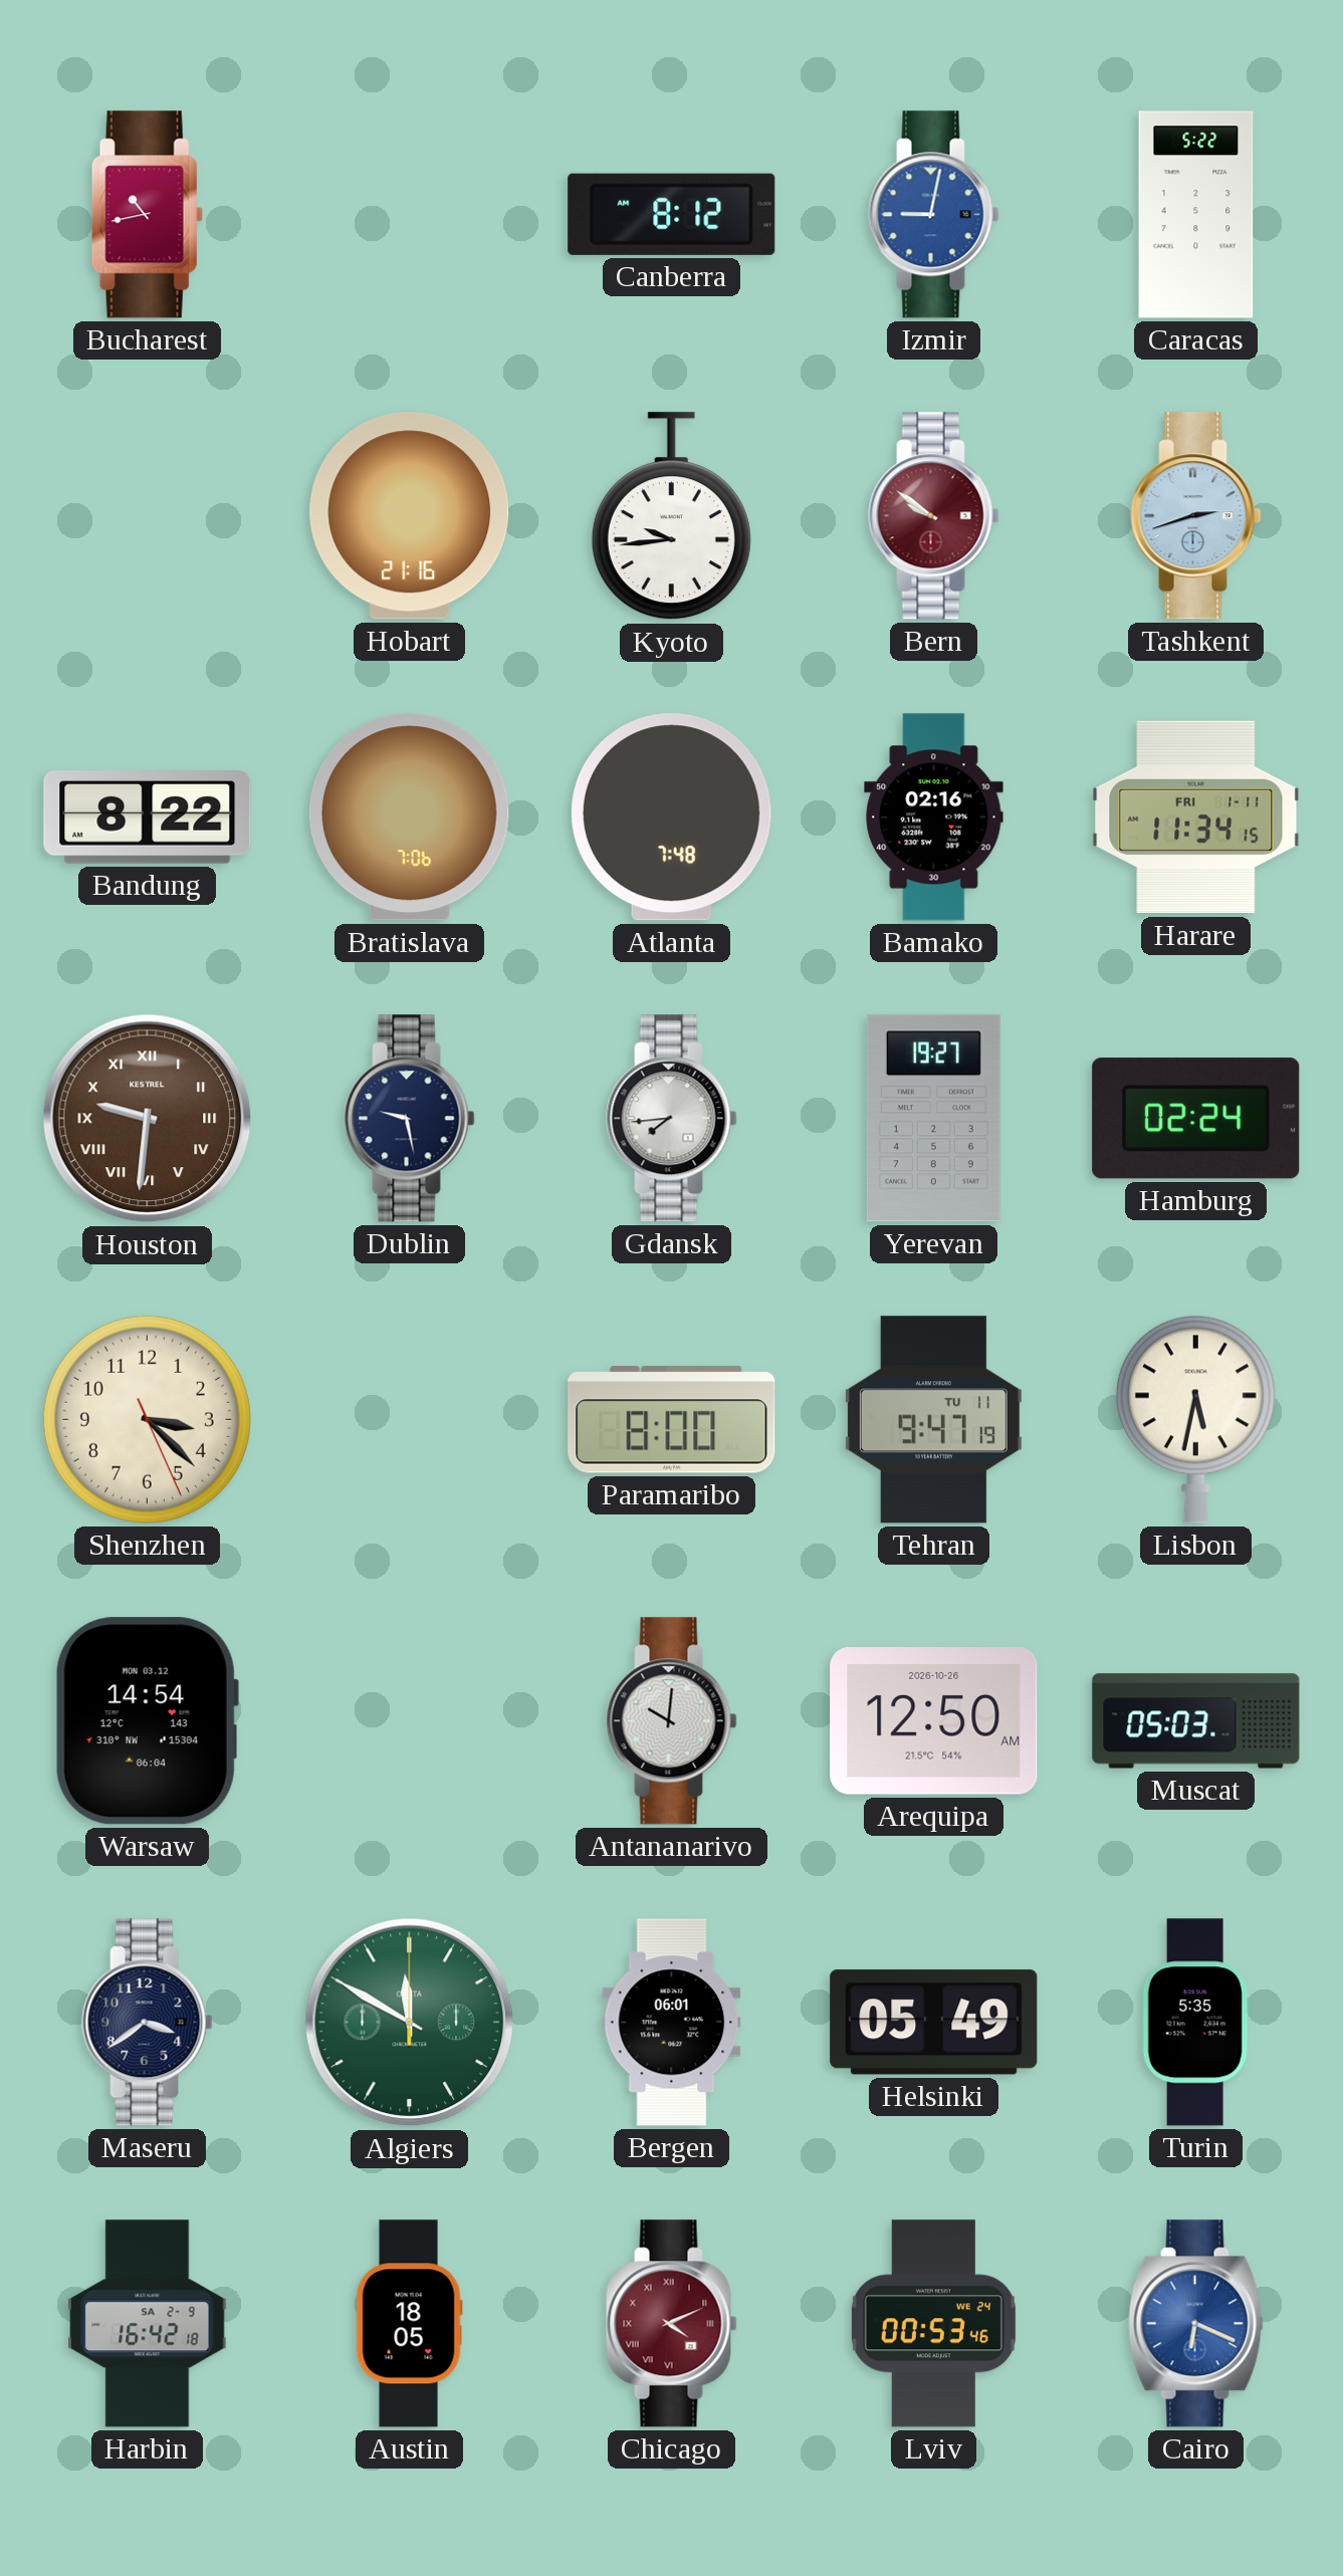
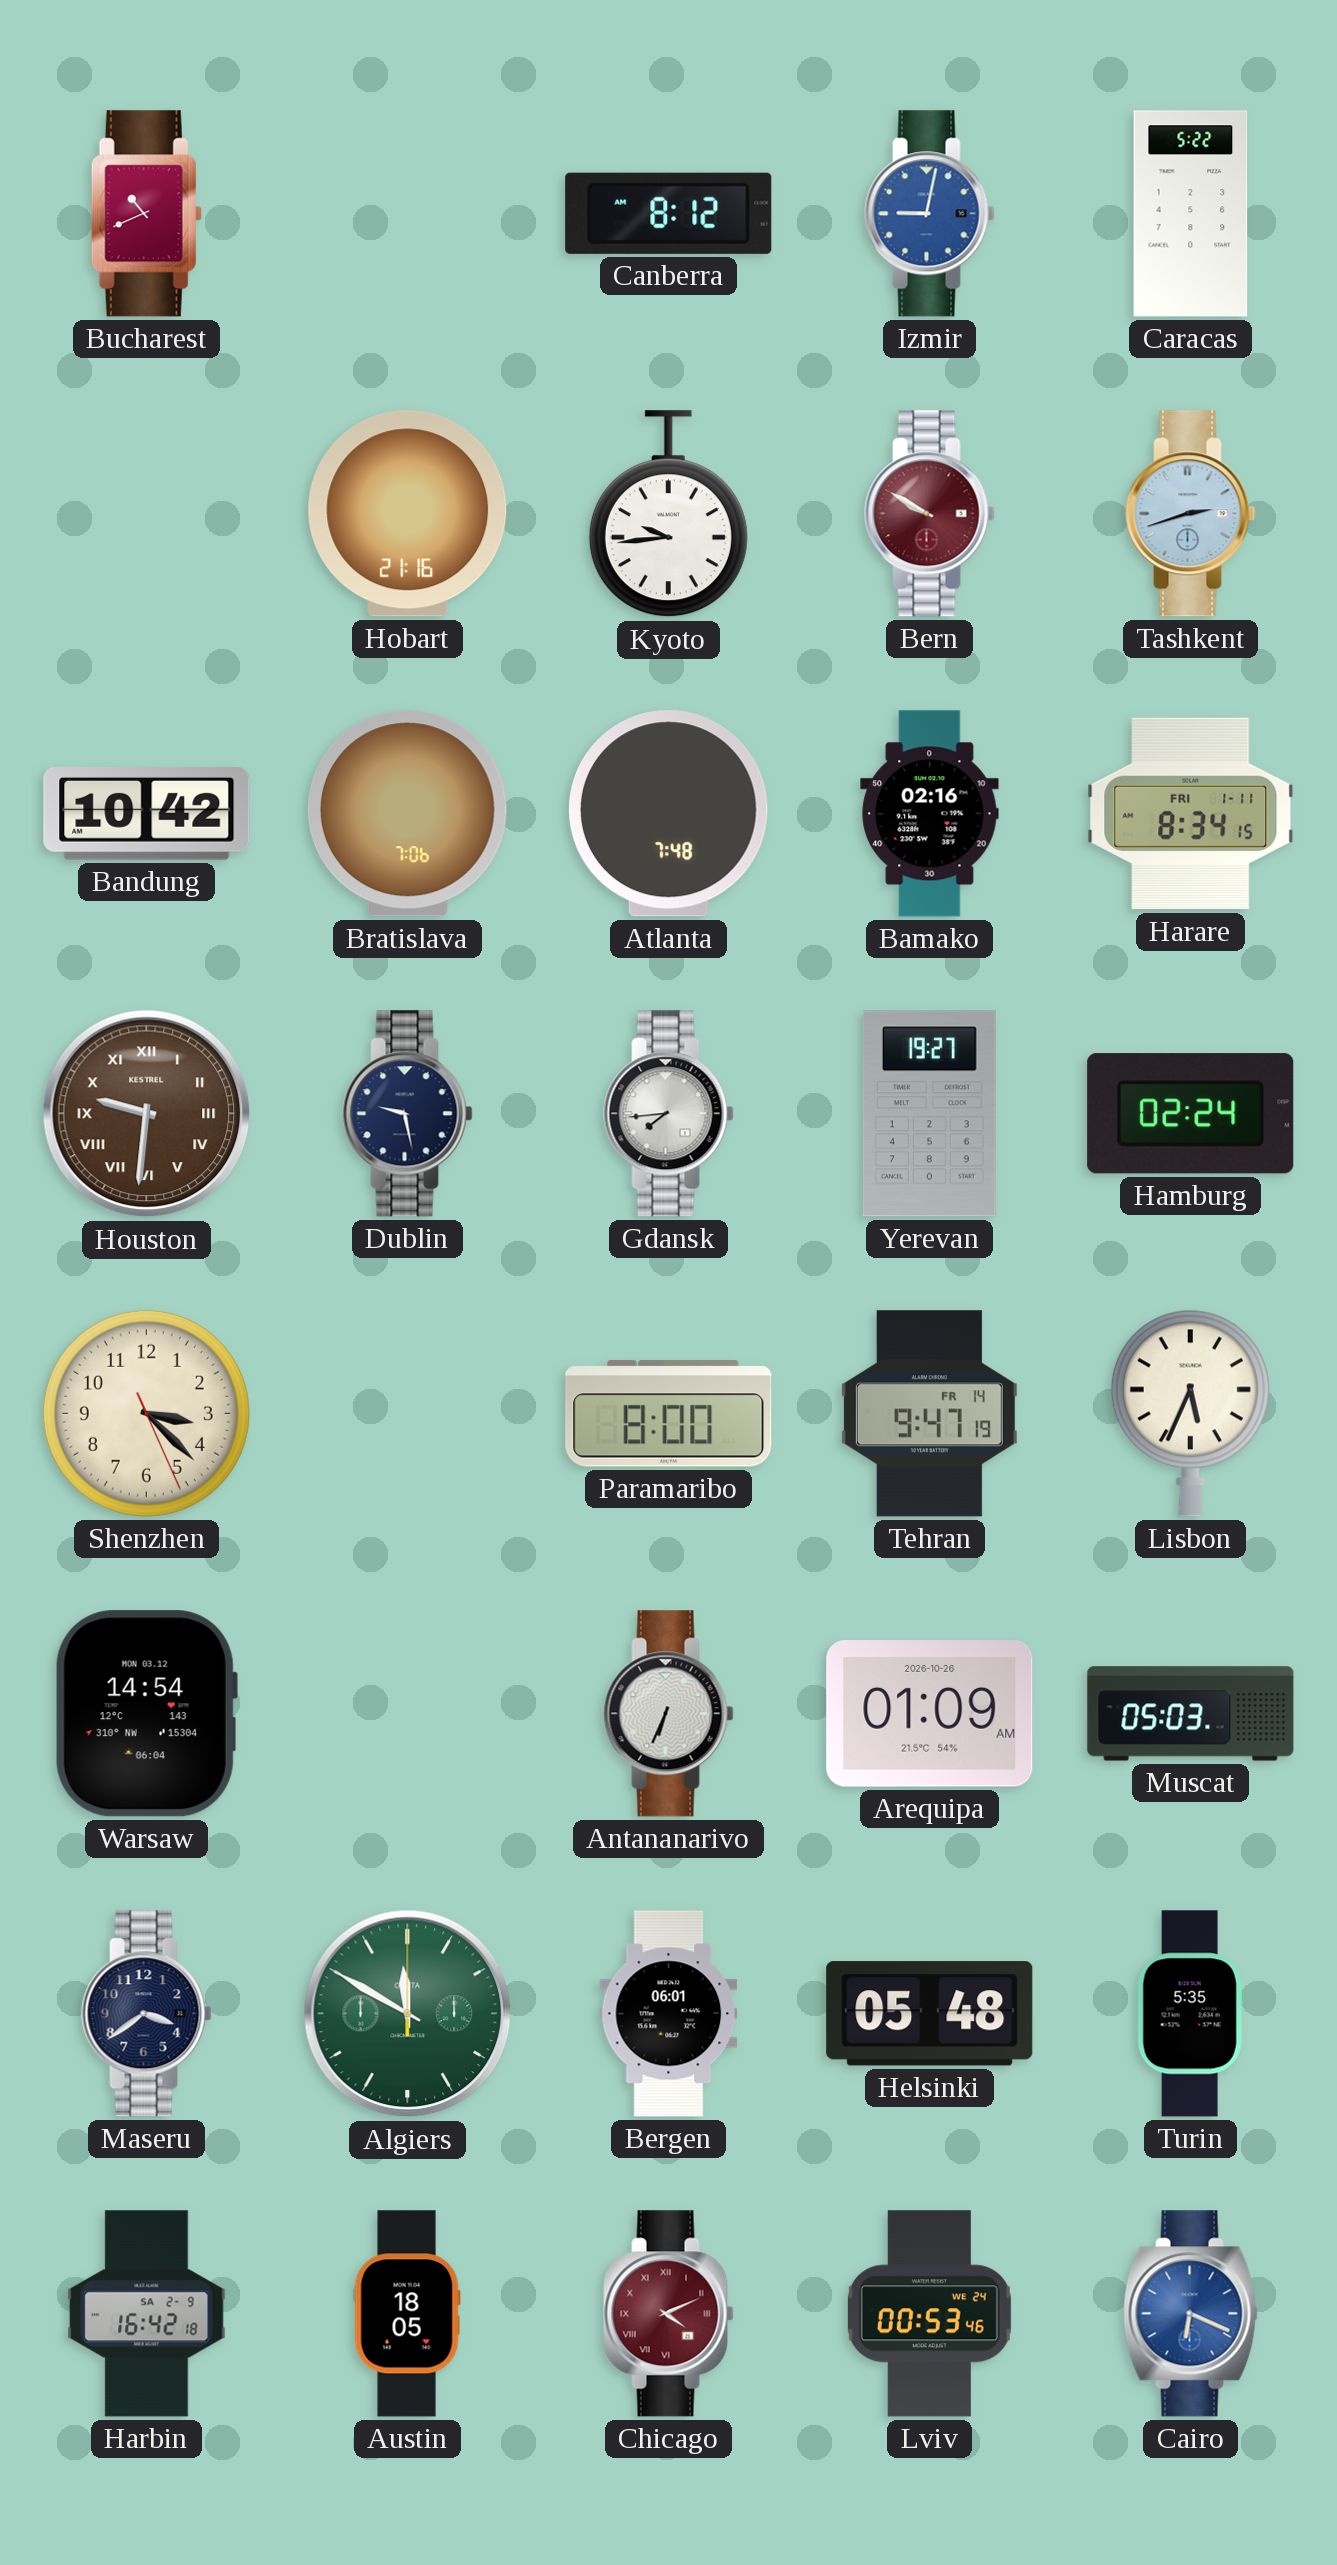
Bucharest: 10:43 -> 10:41 (146, 214)
Bern: 9:51 -> 9:50 (930, 514)
Bandung: 8:22 -> 10:42 (147, 814)
Harare: 11:34 -> 8:34 (1191, 814)
Tehran date: TU 11 -> FR 14 (929, 1414)
Lisbon: 5:32 -> 5:34 (1190, 1413)
Antananarivo: 10:01 -> 6:34 (669, 1714)
Arequipa: 12:50 -> 01:09 (930, 1714)
Helsinki: 05:49 -> 05:48 (930, 2014)
